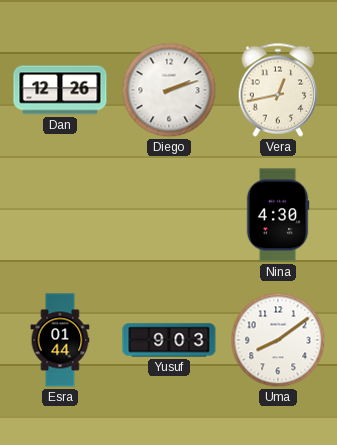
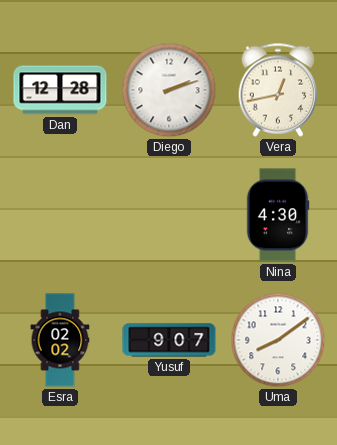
Dan: 12:26 -> 12:28 (60, 90)
Esra: 01:44 -> 02:02 (60, 340)
Yusuf: 9:03 -> 9:07 (169, 340)
